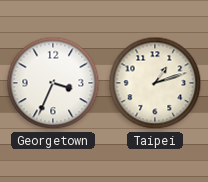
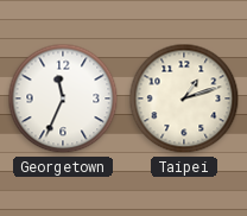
Georgetown: 3:34 -> 11:34 (63, 99)
